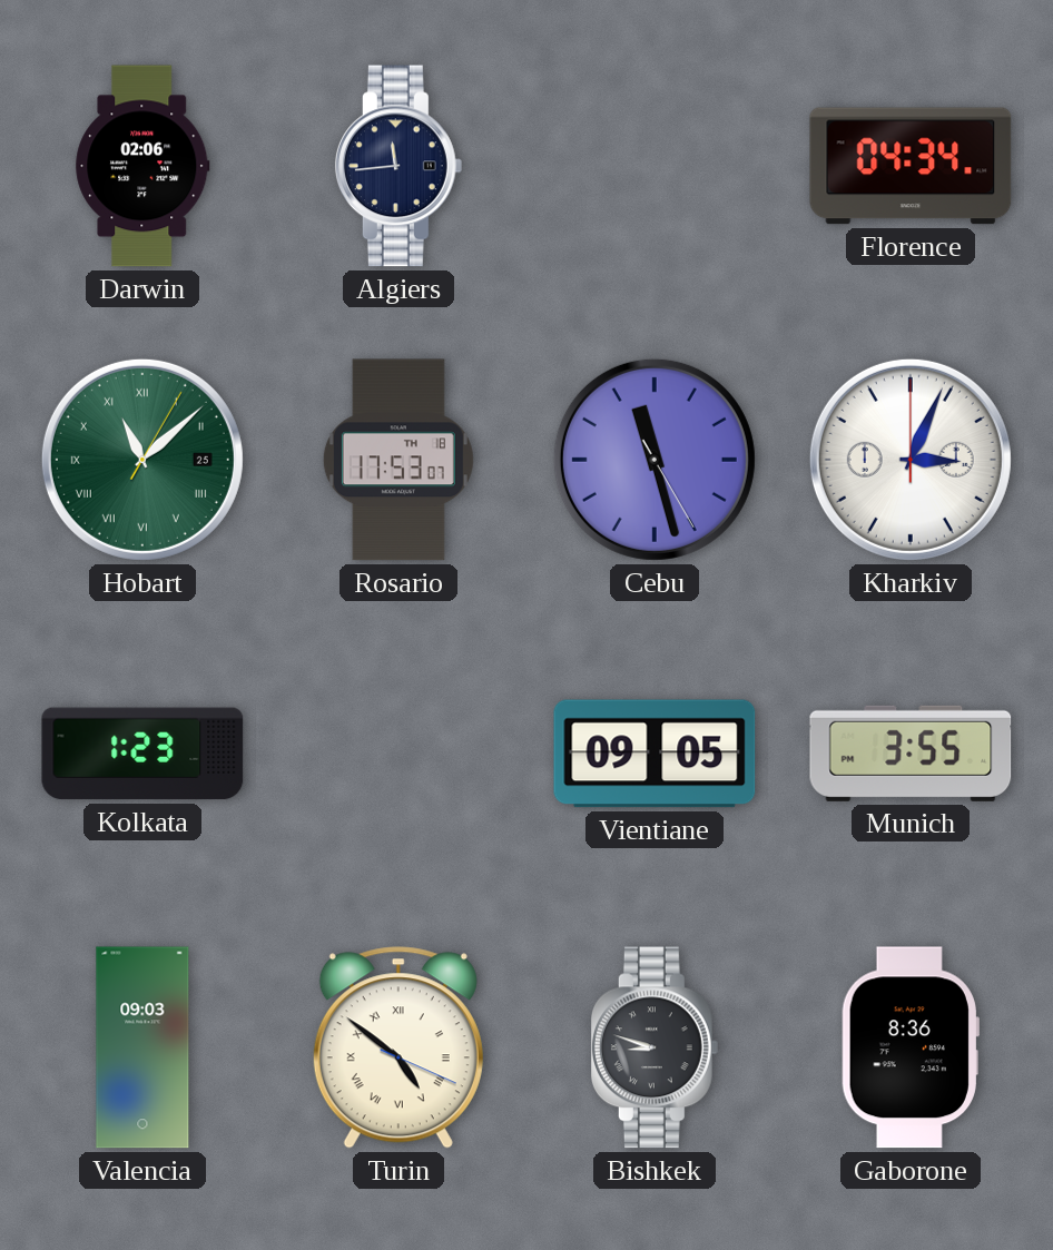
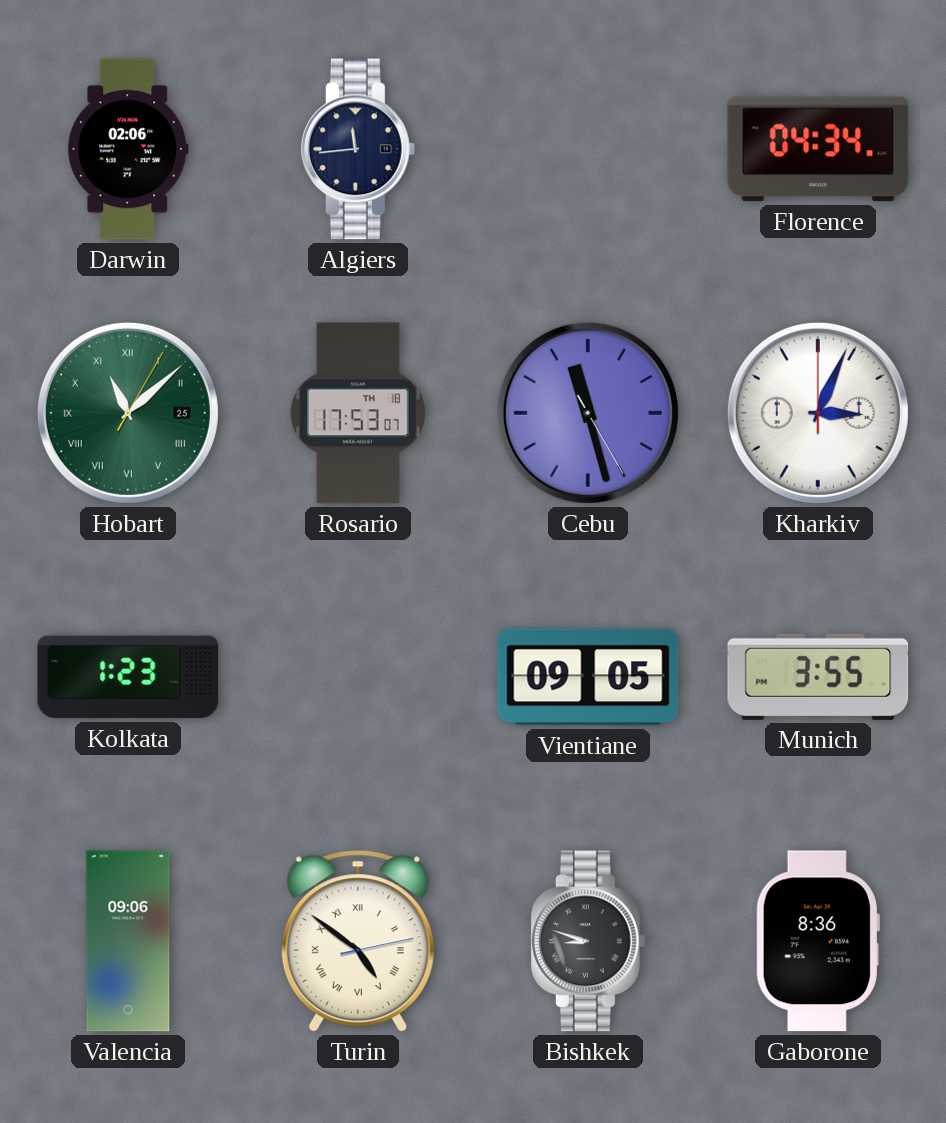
Valencia: 09:03 -> 09:06 (128, 941)
Turin: 4:51:19 -> 4:51:13 (358, 941)
